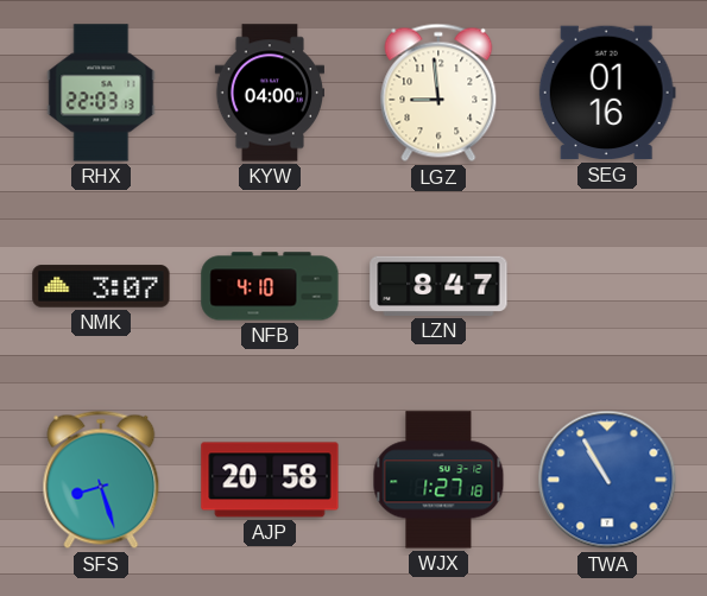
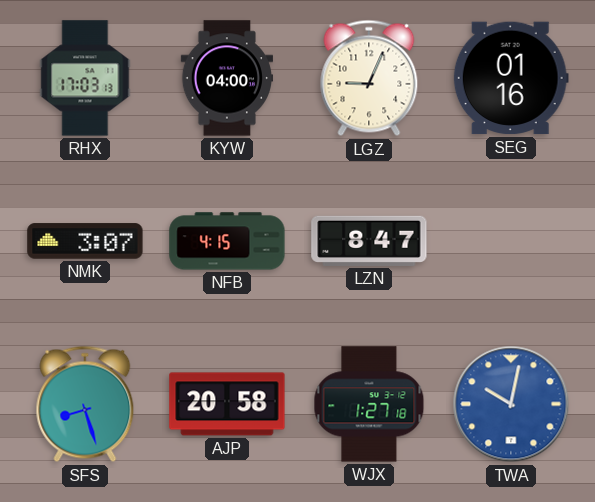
RHX: 22:03 -> 17:03 (85, 78)
LGZ: 8:59 -> 9:04 (369, 78)
NFB: 4:10 -> 4:15 (227, 241)
TWA: 10:55 -> 10:02 (511, 404)
